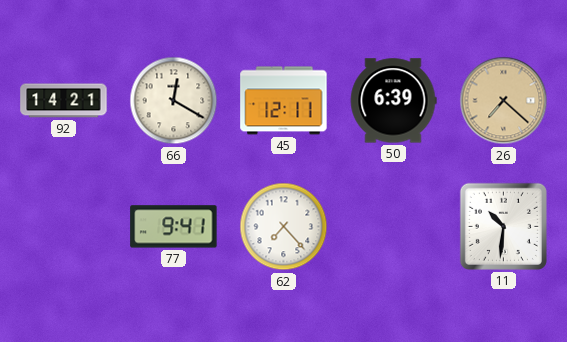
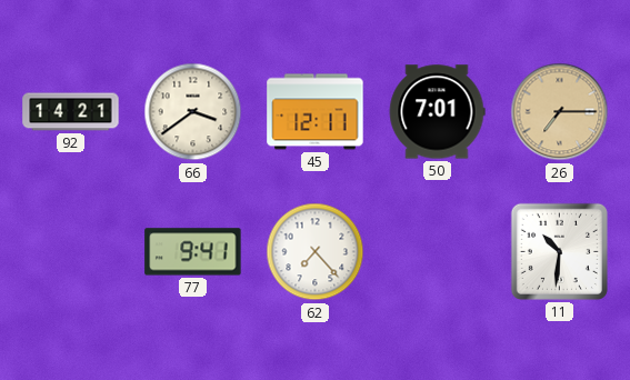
66: 12:20 -> 3:39 (193, 112)
50: 6:39 -> 7:01 (437, 112)
26: 7:22 -> 7:15 (560, 112)
